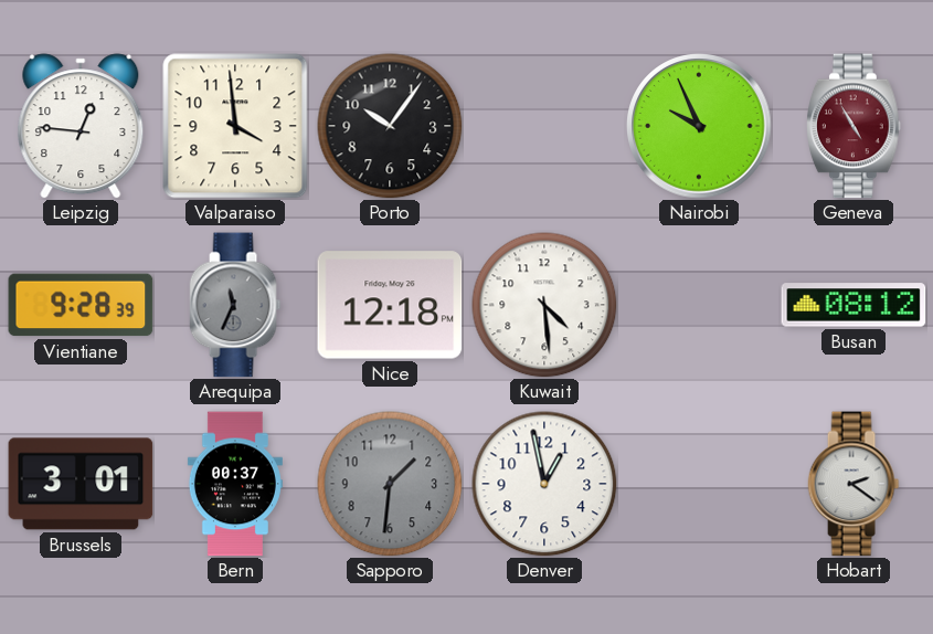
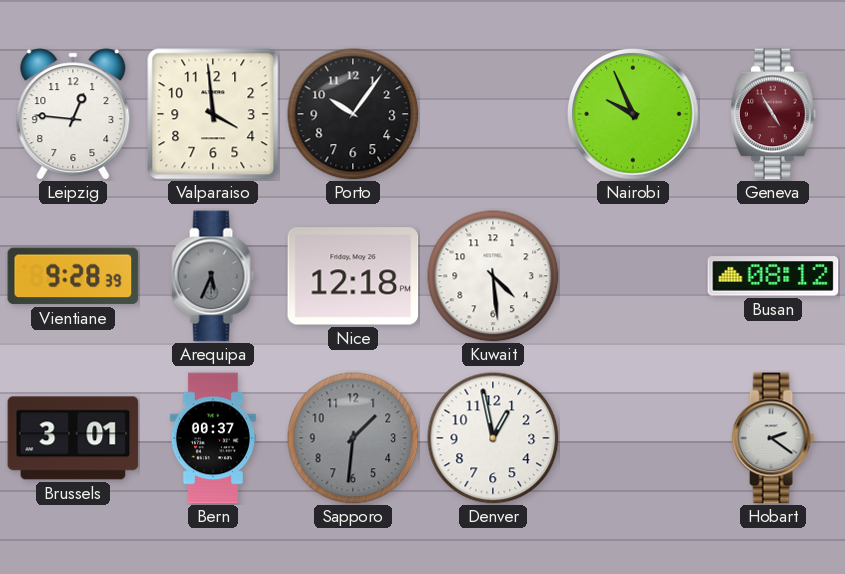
Arequipa: 11:34 -> 5:34 (213, 276)
